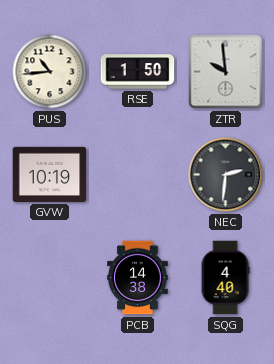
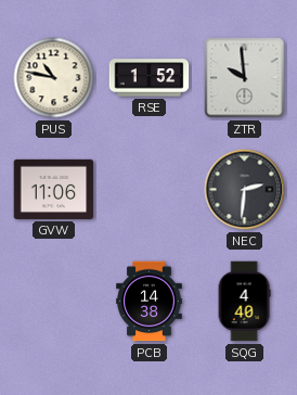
PUS: 10:44 -> 10:47 (54, 78)
RSE: 1:50 -> 1:52 (150, 78)
GVW: 10:19 -> 11:06 (54, 189)
